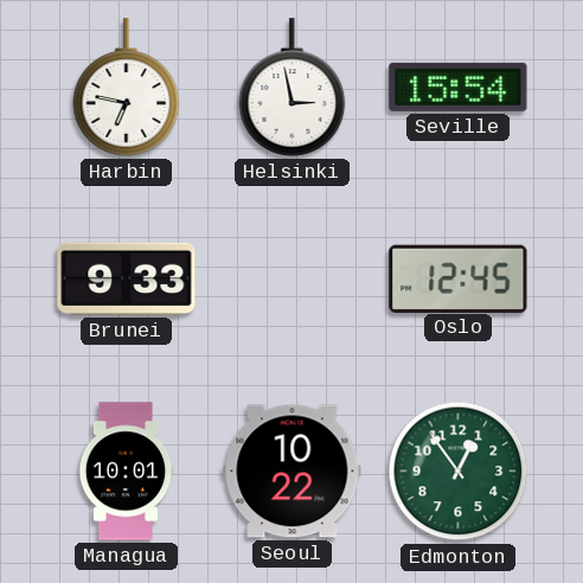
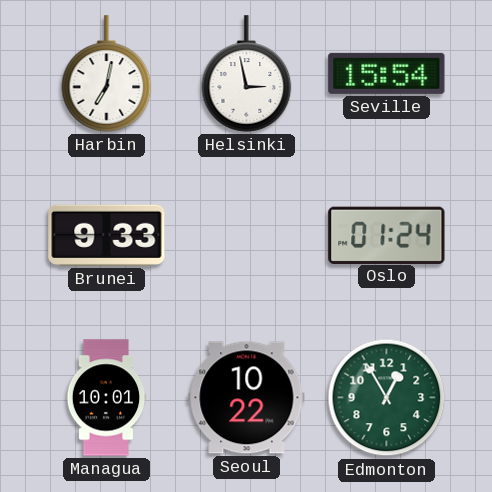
Harbin: 6:47 -> 7:02 (107, 74)
Oslo: 12:45 -> 01:24 (387, 235)
Edmonton: 12:54 -> 12:55 (387, 398)
